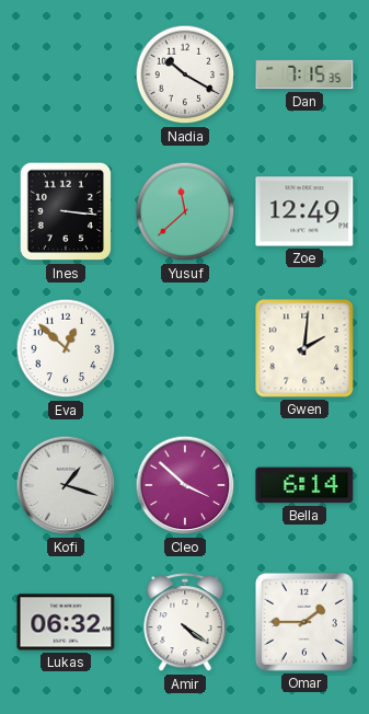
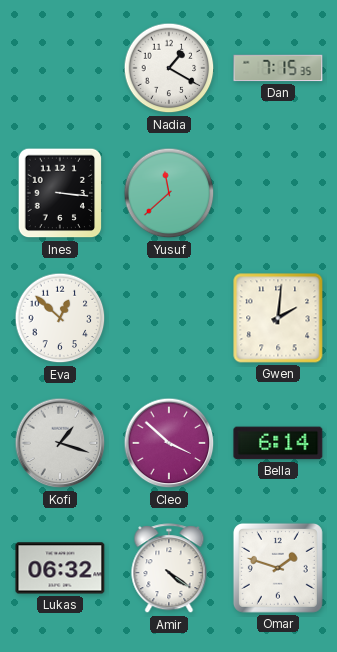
Nadia: 10:20 -> 1:20 (169, 68)
Zoe: 12:49 -> none (304, 211)
Omar: 1:45 -> 1:48 (278, 568)
